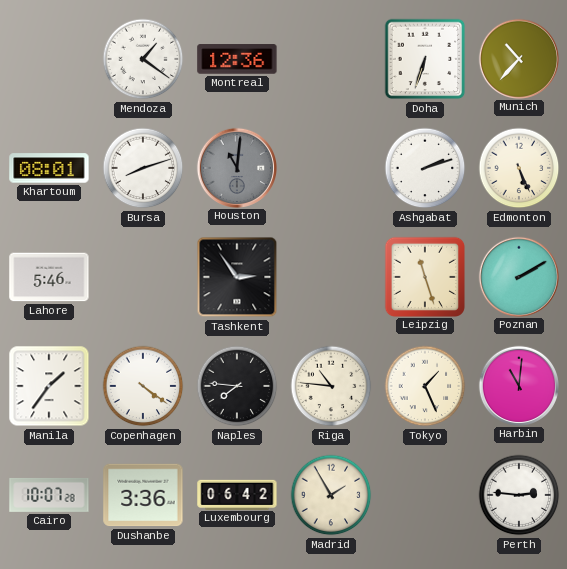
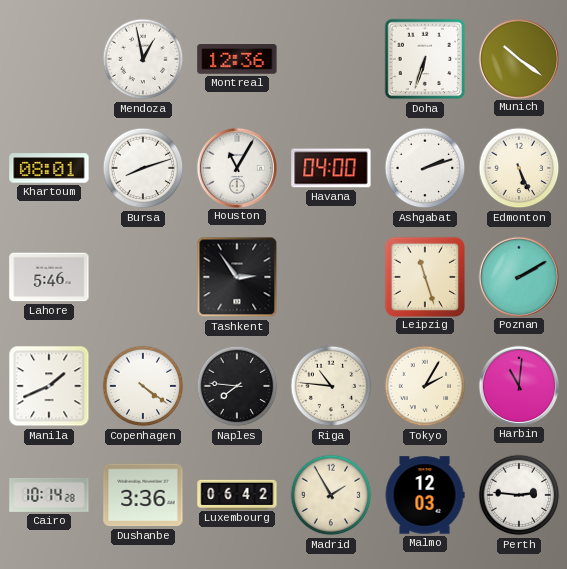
Mendoza: 1:21 -> 12:58 (143, 59)
Munich: 10:37 -> 10:21 (518, 58)
Houston: 11:01 -> 11:05 (236, 167)
Houston dial: grey -> white (236, 167)
Havana: none -> 04:00 (331, 168)
Manila: 1:36 -> 1:41 (49, 386)
Tokyo: 1:26 -> 2:05 (425, 386)
Cairo: 10:07 -> 10:14 (49, 495)
Malmo: none -> 12:03 (425, 495)
